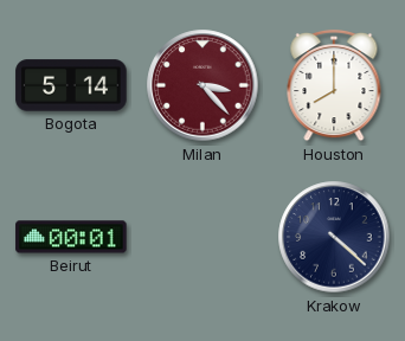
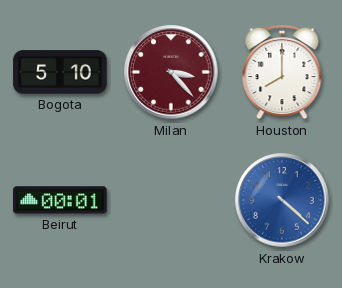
Bogota: 5:14 -> 5:10 (60, 72)
Krakow dial: navy -> blue (282, 200)
